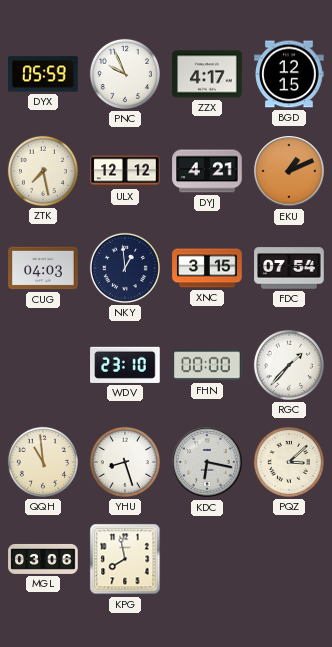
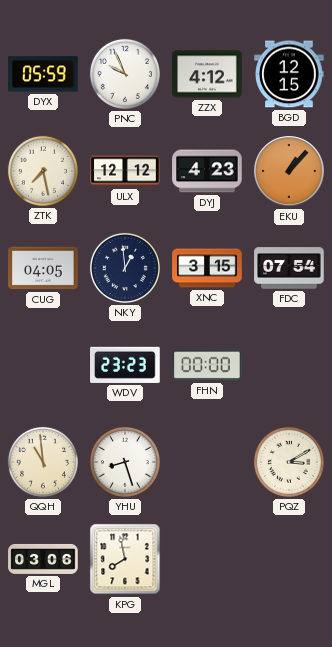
ZZX: 4:17 -> 4:12 (207, 74)
DYJ: 4:21 -> 4:23 (207, 171)
EKU: 1:11 -> 1:07 (289, 171)
CUG: 04:03 -> 04:05 (43, 268)
WDV: 23:10 -> 23:23 (125, 365)
RGC: 1:37 -> none (289, 365)
KDC: 6:17 -> none (207, 462)
PQZ: 3:08 -> 3:10 (289, 462)
